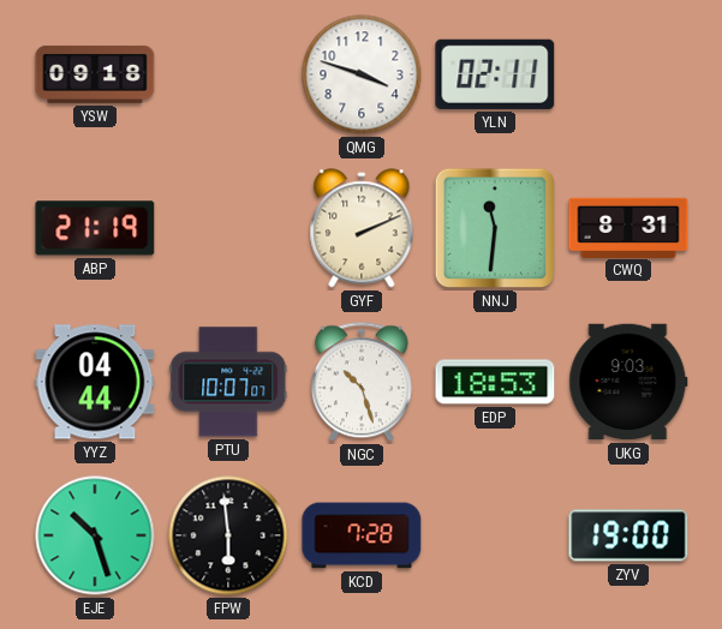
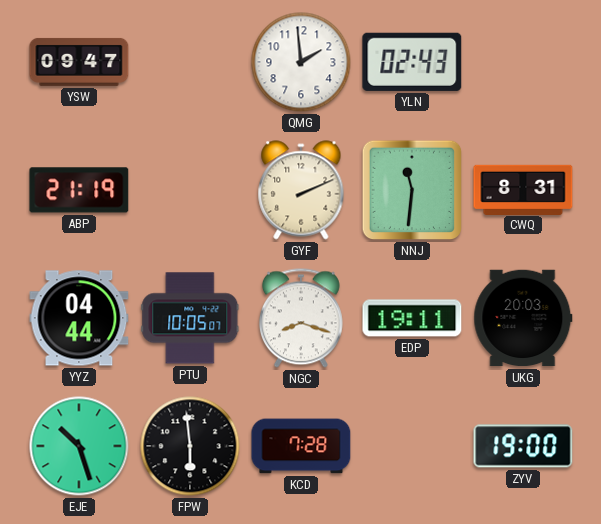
YSW: 09:18 -> 09:47 (79, 62)
QMG: 3:48 -> 1:59 (301, 62)
YLN: 02:11 -> 02:43 (412, 62)
PTU: 10:07 -> 10:05 (190, 318)
NGC: 10:27 -> 8:18 (301, 318)
EDP: 18:53 -> 19:11 (412, 318)
UKG: 9:03 -> 20:03 (523, 318)
